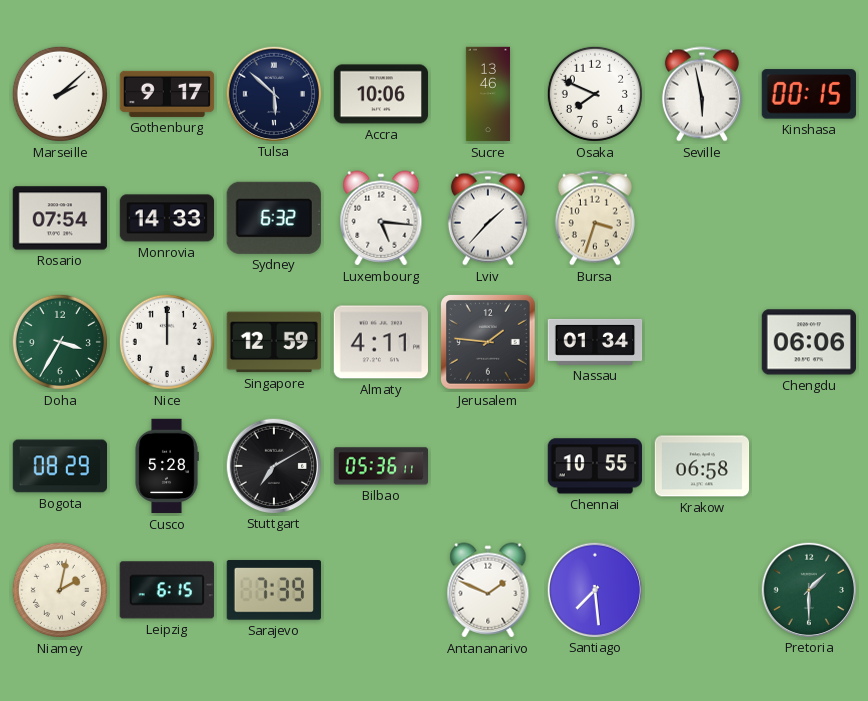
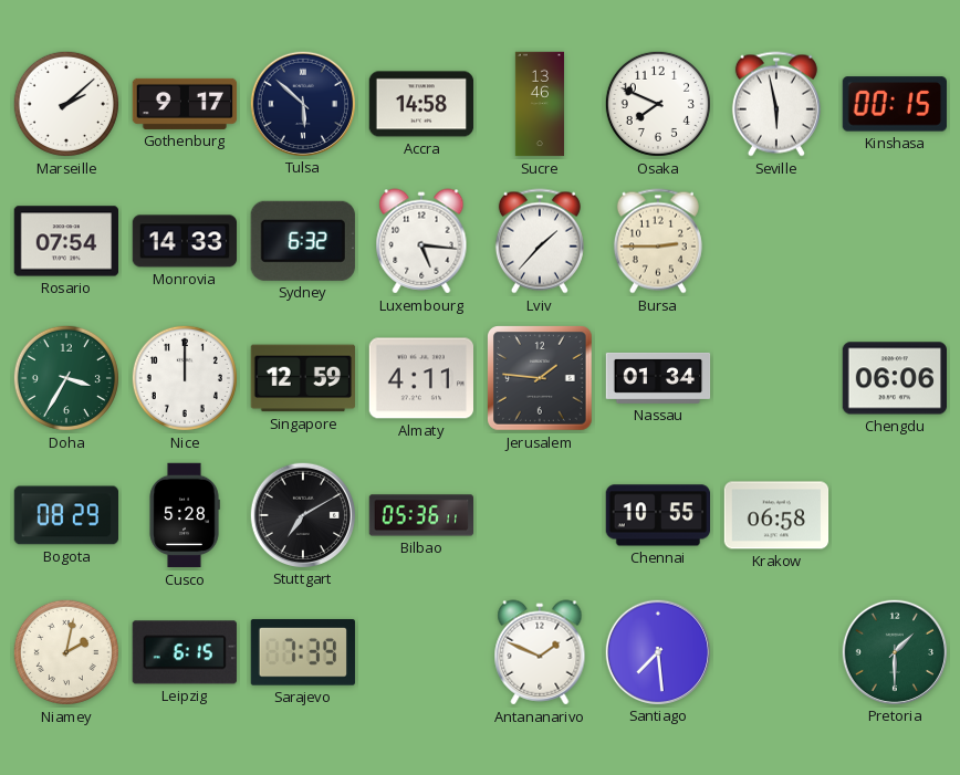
Accra: 10:06 -> 14:58 (421, 104)
Bursa: 3:33 -> 2:45 (658, 241)
